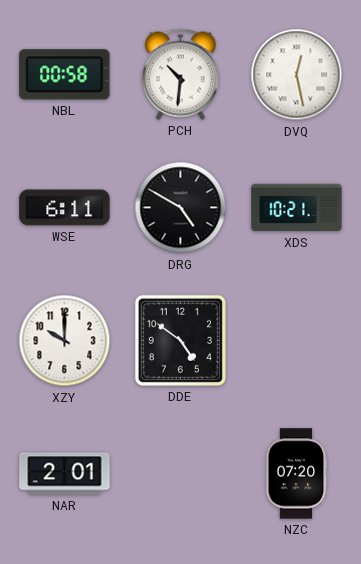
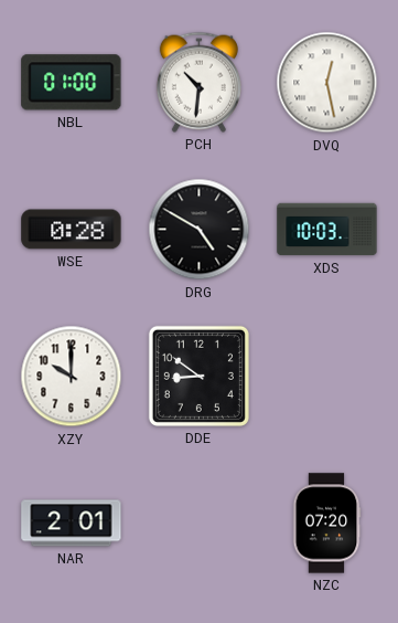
NBL: 00:58 -> 01:00 (72, 83)
WSE: 6:11 -> 0:28 (72, 230)
XDS: 10:21 -> 10:03 (327, 230)
DDE: 4:51 -> 8:51 (198, 376)
